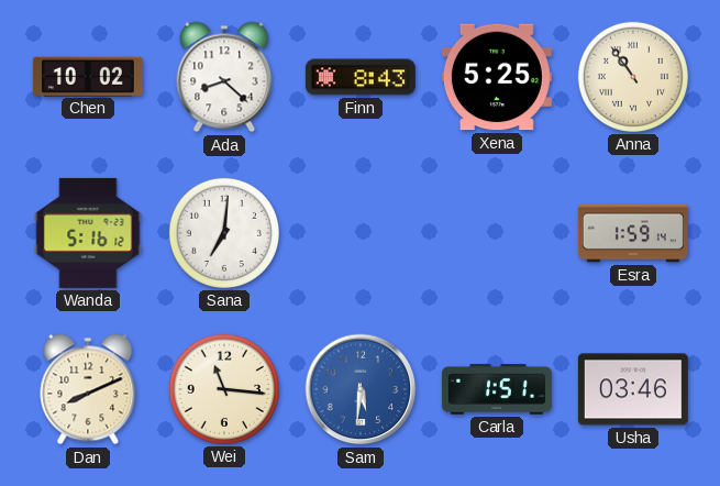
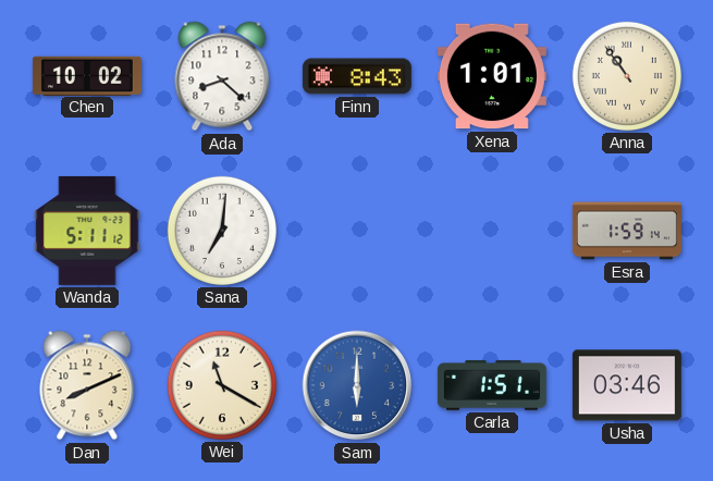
Xena: 5:25 -> 1:01 (492, 76)
Wanda: 5:16 -> 5:11 (87, 231)
Wei: 11:16 -> 11:20 (222, 385)
Sam: 5:31 -> 6:00 (357, 385)
